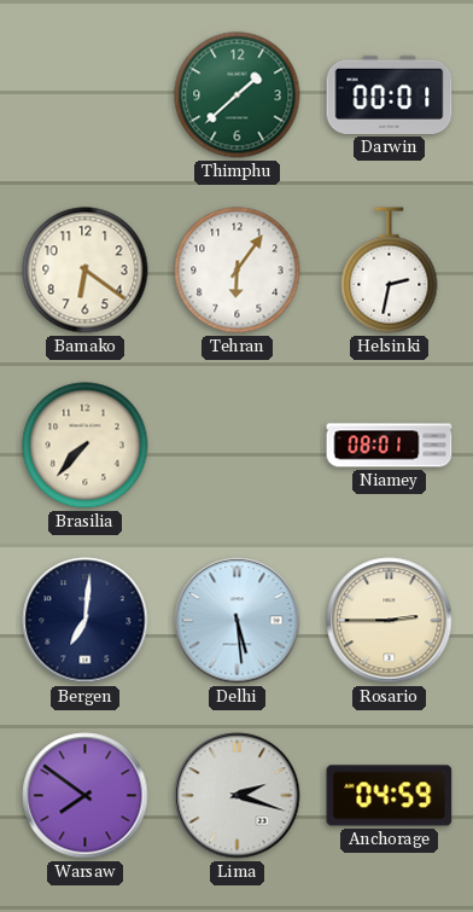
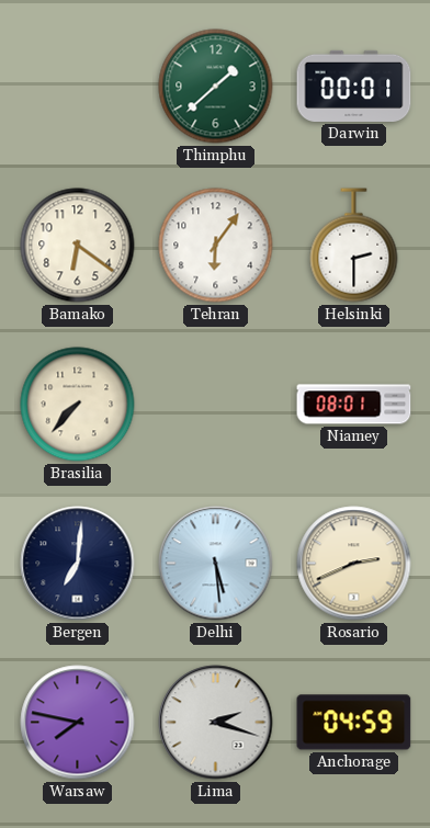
Helsinki: 2:32 -> 2:30 (354, 246)
Rosario: 2:45 -> 2:41 (354, 564)
Warsaw: 7:51 -> 7:47 (78, 723)
